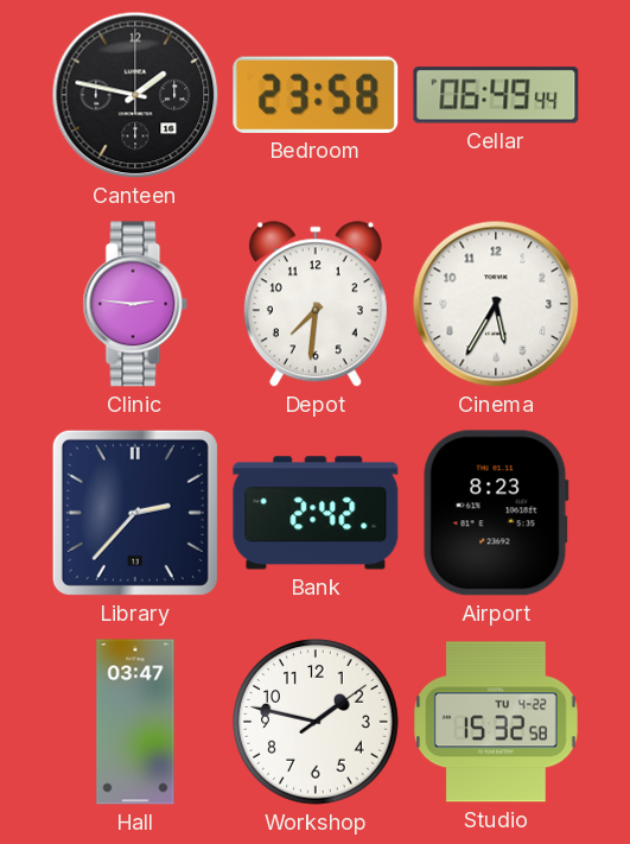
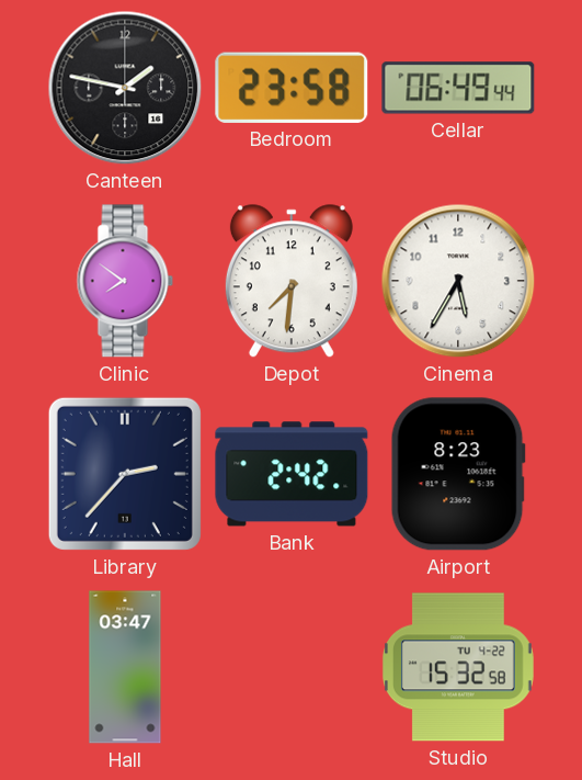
Clinic: 2:46 -> 7:51 (125, 281)
Workshop: 1:47 -> none (316, 722)
